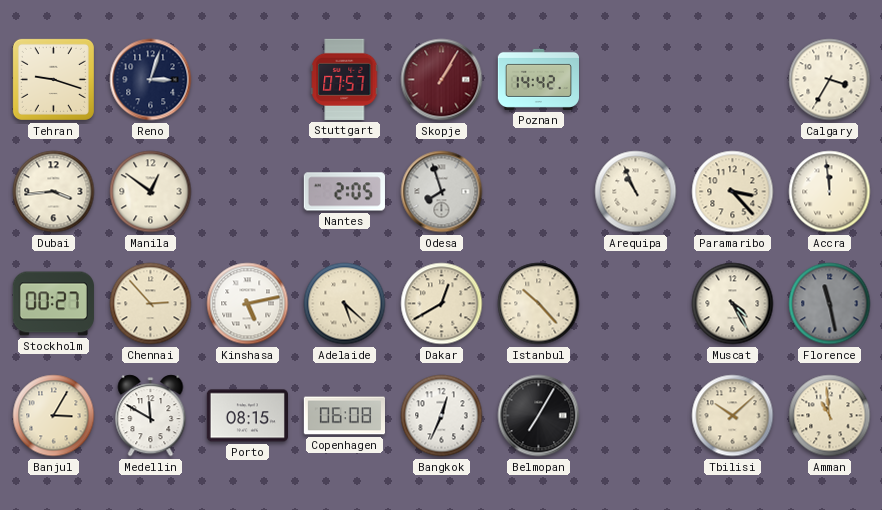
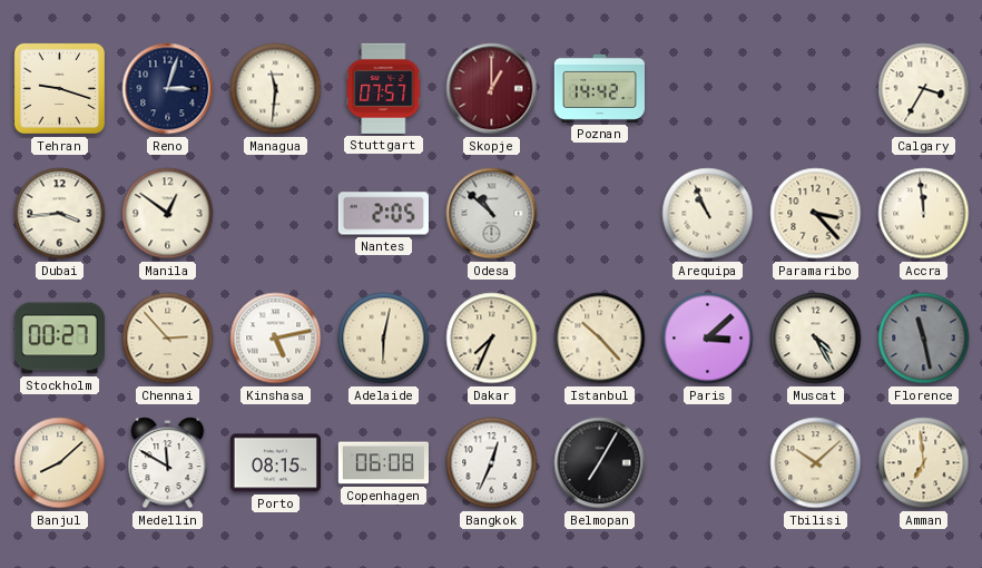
Managua: none -> 11:31 (276, 89)
Skopje: 1:05 -> 1:00 (492, 89)
Odesa: 7:57 -> 10:52 (492, 214)
Adelaide: 5:22 -> 6:02 (384, 339)
Dakar: 12:40 -> 7:34 (492, 339)
Paris: none -> 3:08 (708, 339)
Banjul: 3:05 -> 8:08 (60, 463)
Amman: 10:59 -> 6:59 (924, 463)
